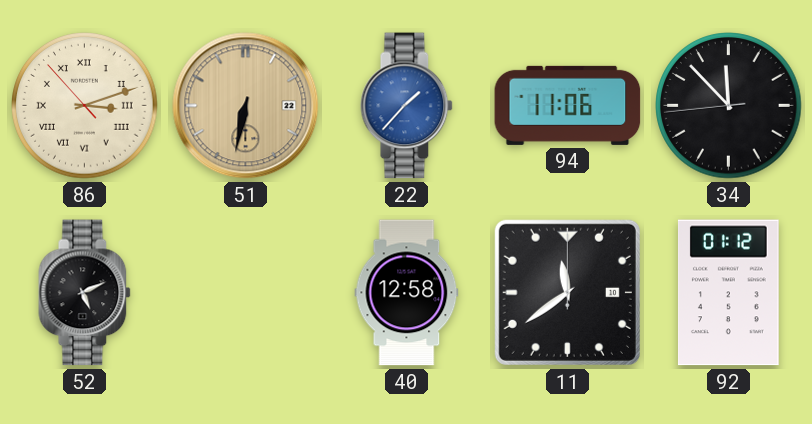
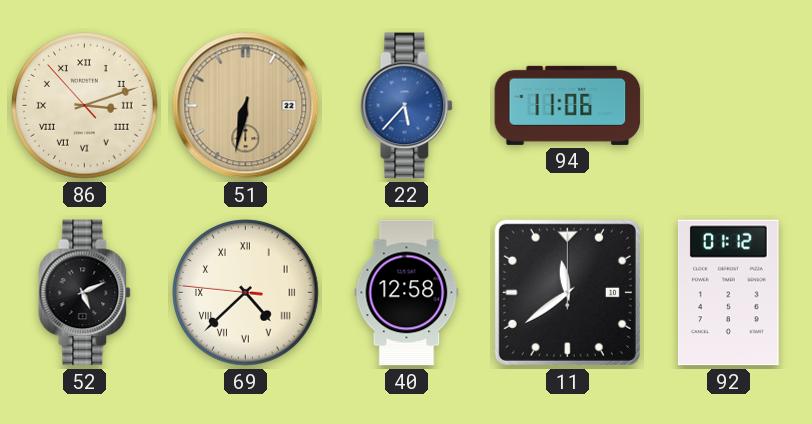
22: 1:37 -> 5:37 (407, 106)
34: 11:52 -> none (729, 106)
69: none -> 4:37 (246, 293)
